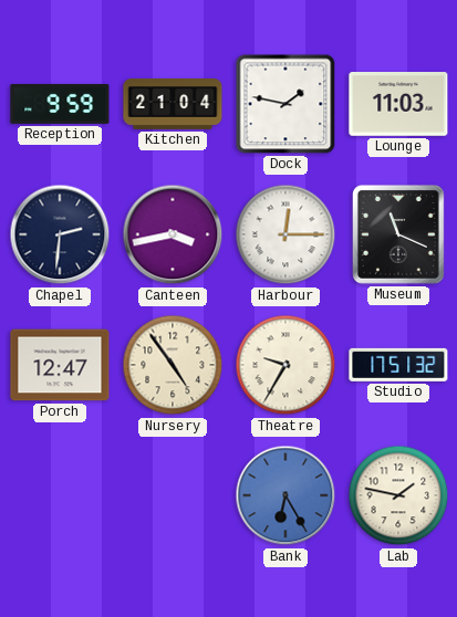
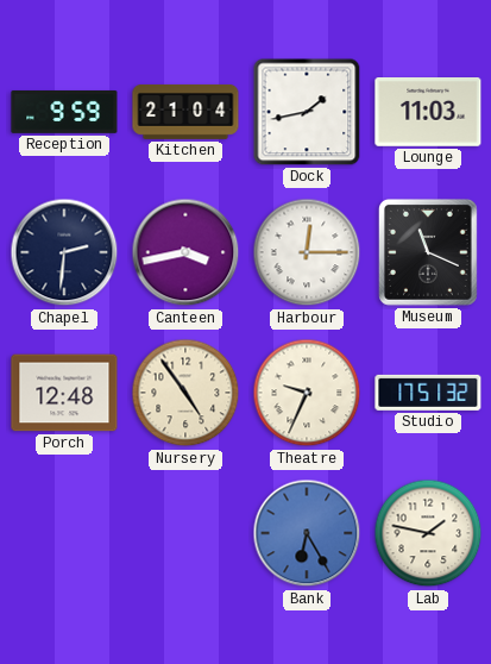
Dock: 1:47 -> 1:43 (307, 112)
Porch: 12:47 -> 12:48 (64, 393)
Theatre: 9:35 -> 9:34 (307, 393)
